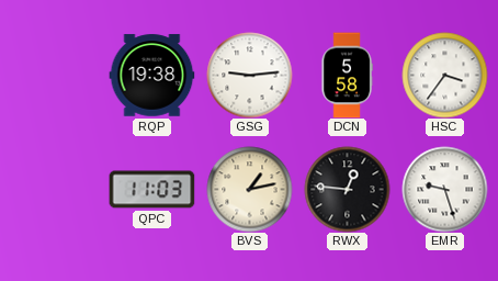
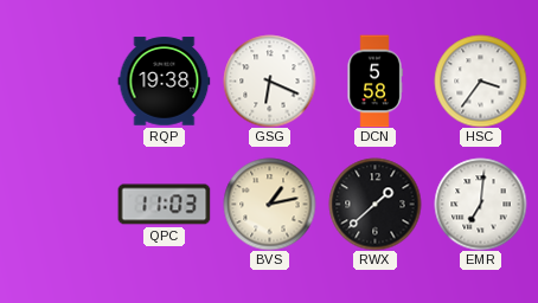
GSG: 9:14 -> 6:19 (269, 80)
RWX: 12:46 -> 1:38 (374, 204)
EMR: 9:27 -> 7:01 (480, 204)
